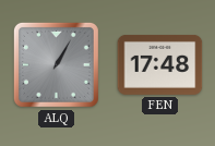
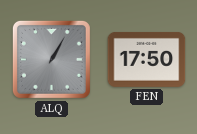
FEN: 17:48 -> 17:50 (147, 59)
